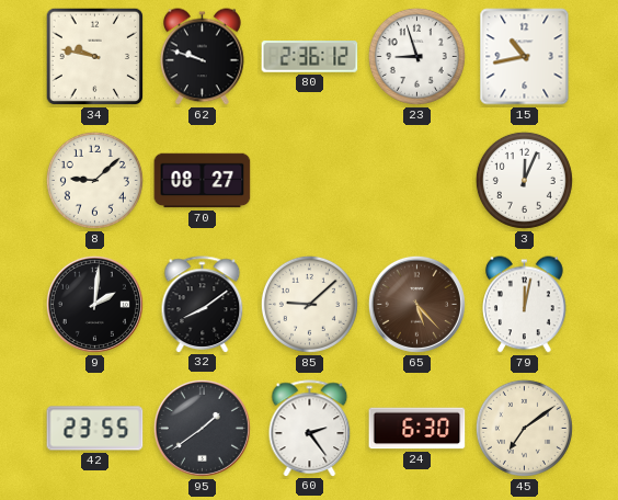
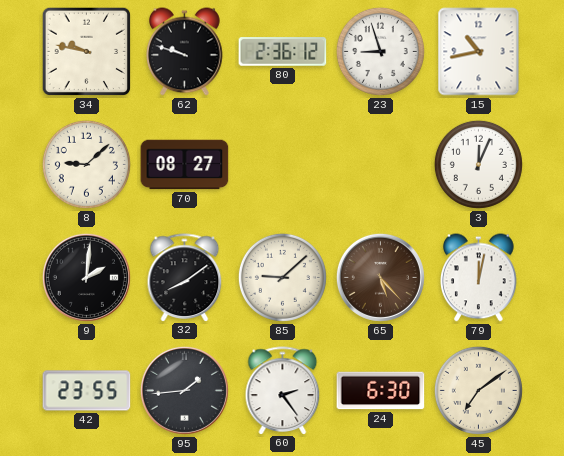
95: 1:39 -> 1:44 (184, 390)
